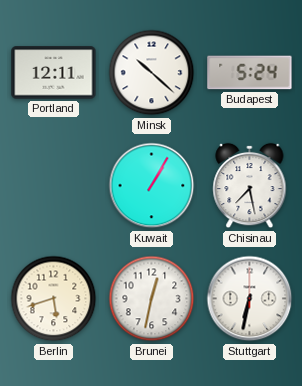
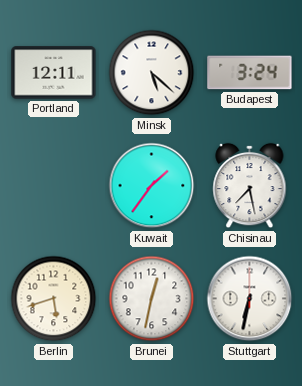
Minsk: 10:22 -> 5:22 (152, 73)
Budapest: 5:24 -> 3:24 (250, 73)
Kuwait: 1:05 -> 1:36 (152, 186)
